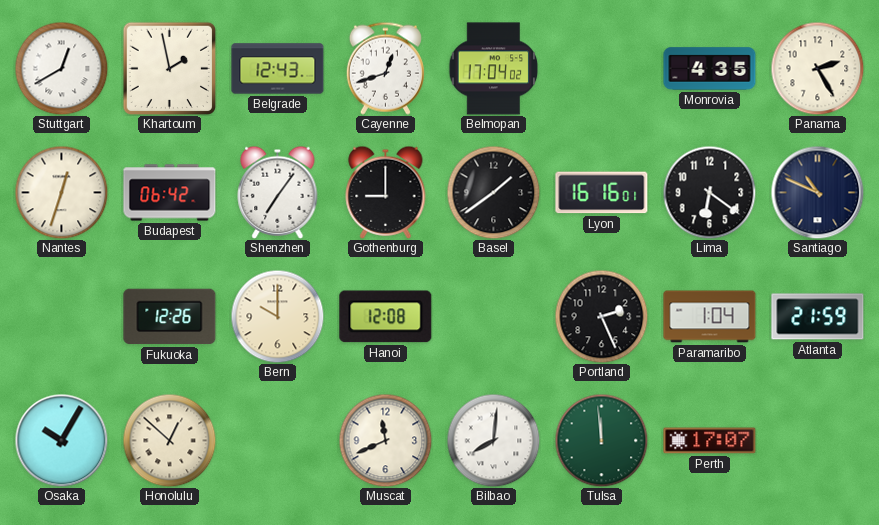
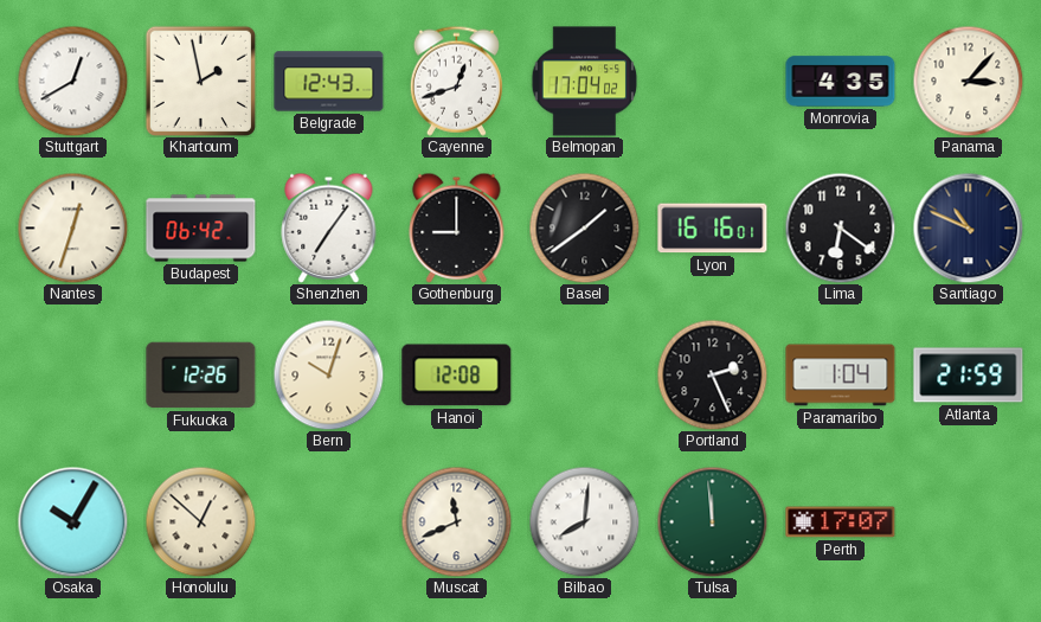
Panama: 2:25 -> 3:07 (968, 81)
Bern: 10:00 -> 10:03 (328, 374)
